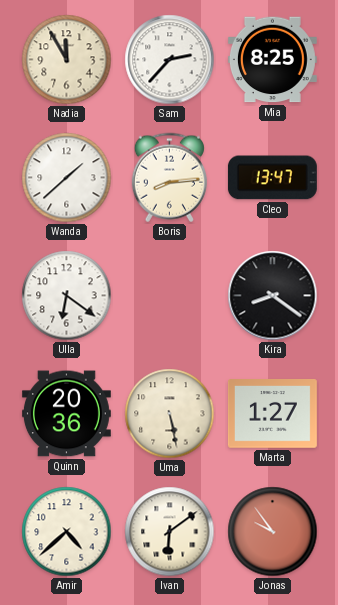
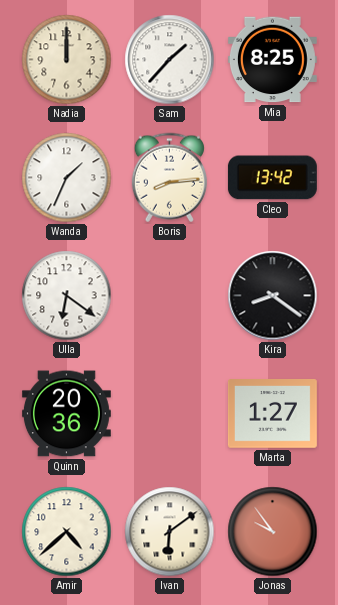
Nadia: 11:55 -> 12:00 (67, 60)
Sam: 2:37 -> 1:37 (170, 60)
Wanda: 1:38 -> 1:34 (67, 178)
Cleo: 13:47 -> 13:42 (272, 178)
Uma: 5:28 -> none (170, 414)
